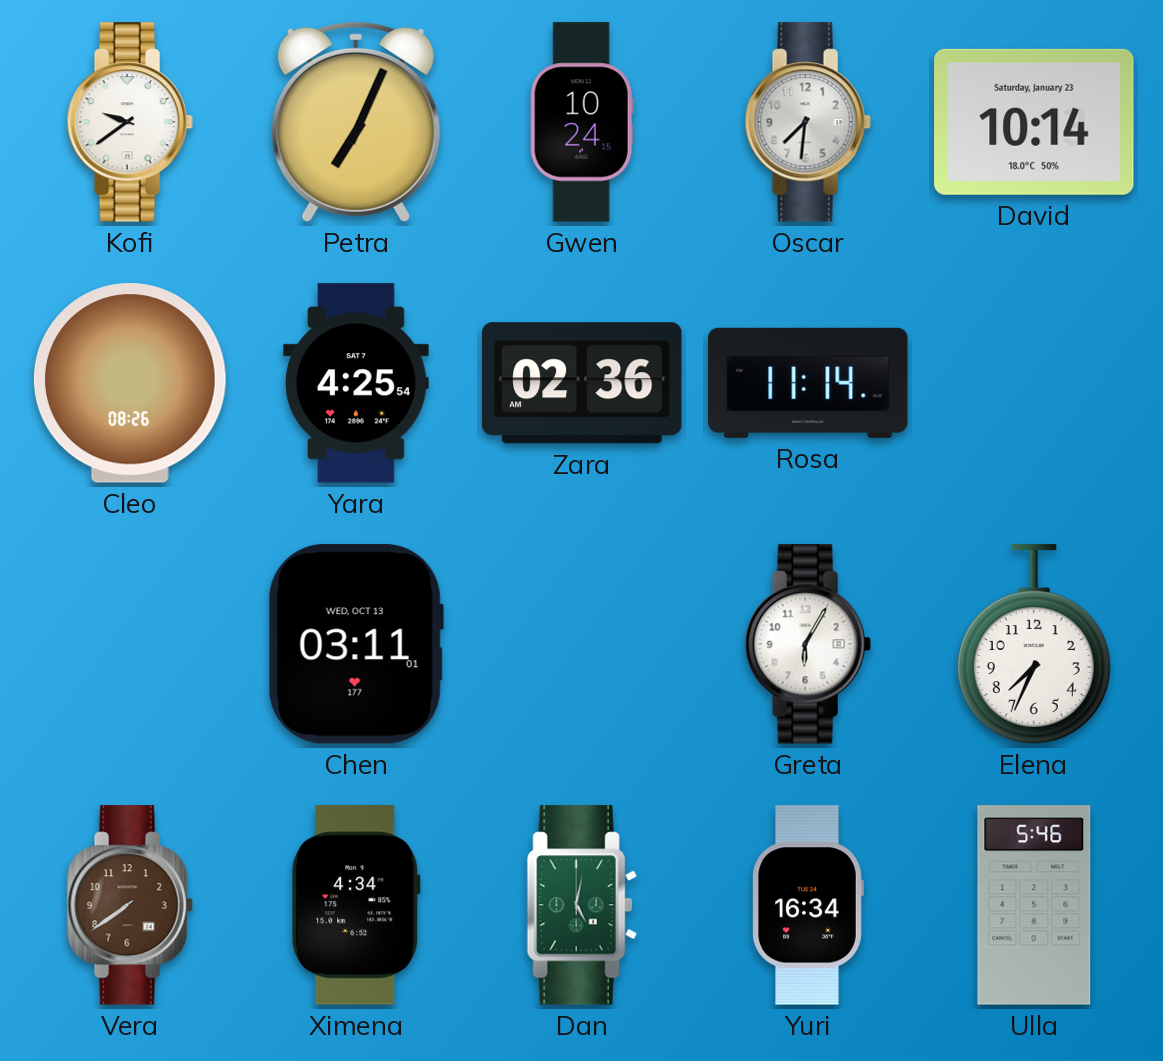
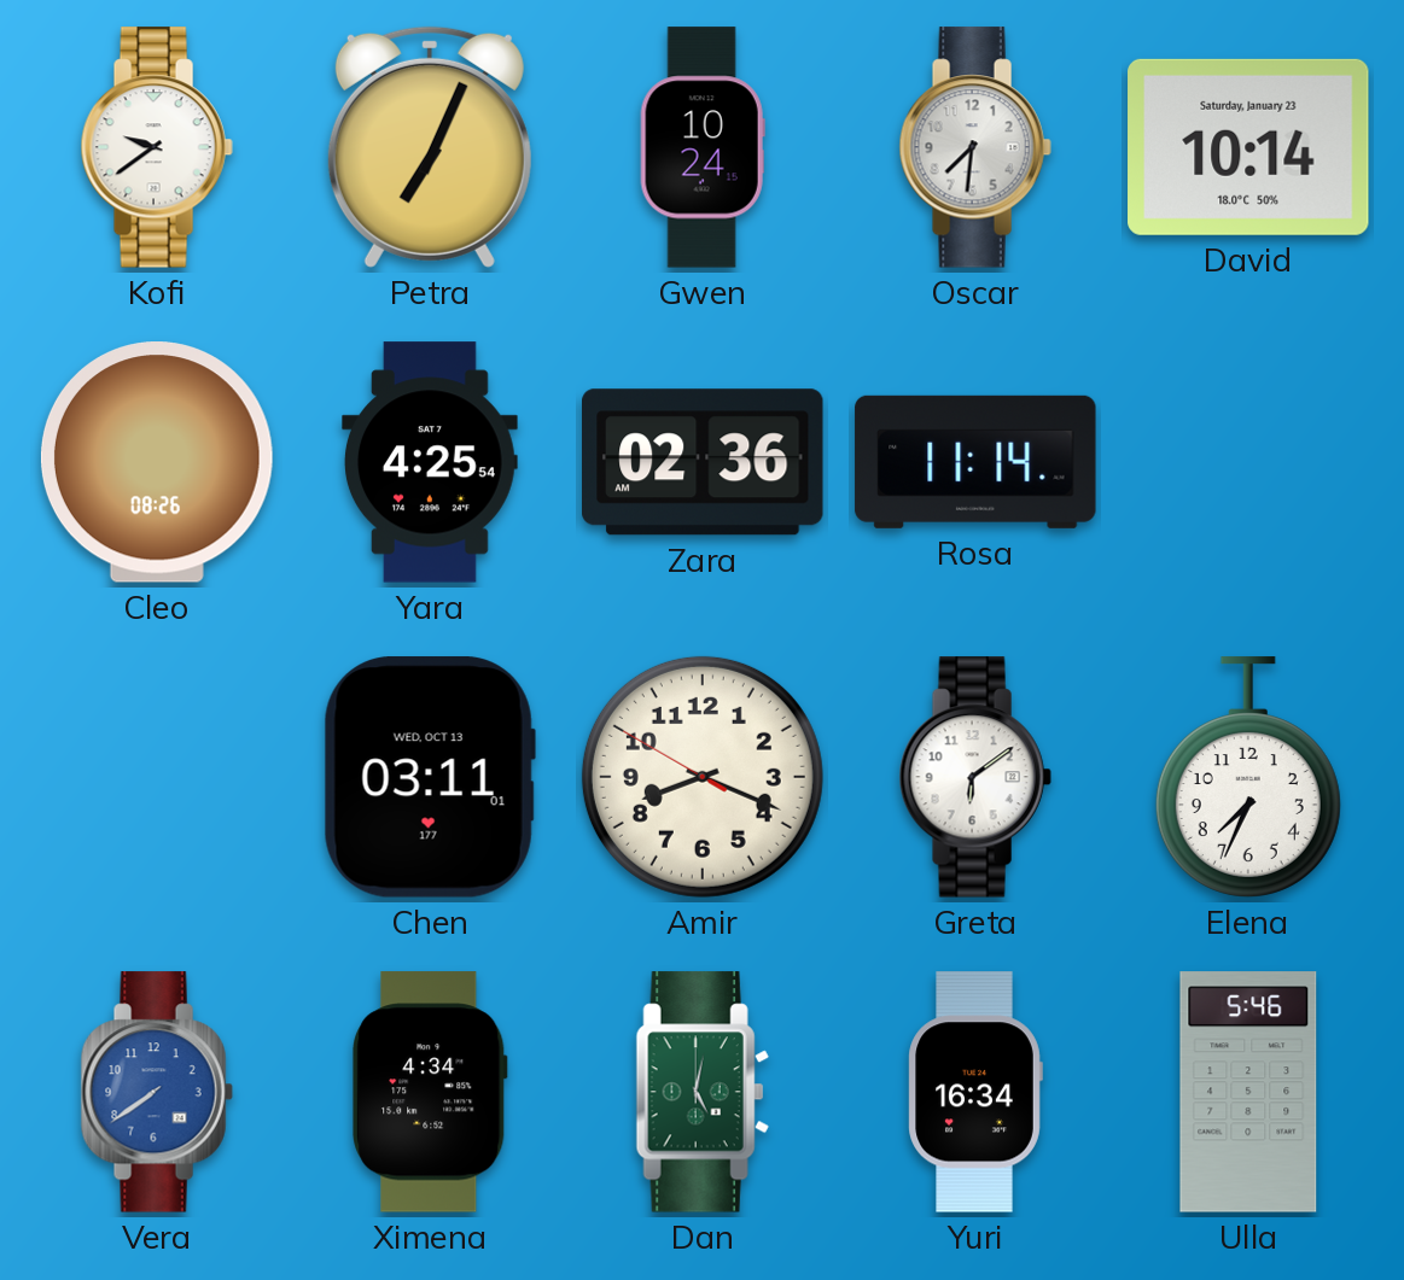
Amir: none -> 8:18 (703, 777)
Greta: 6:05 -> 6:09 (975, 777)
Vera dial: brown -> blue (157, 1092)
